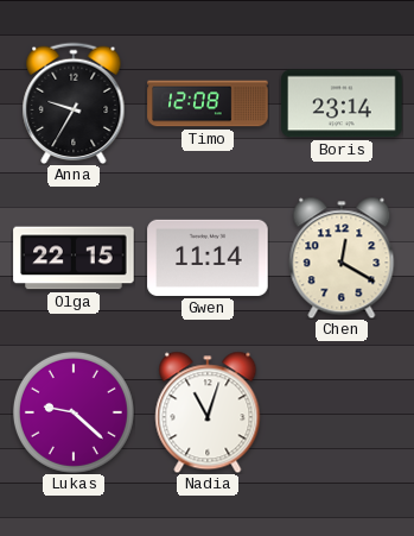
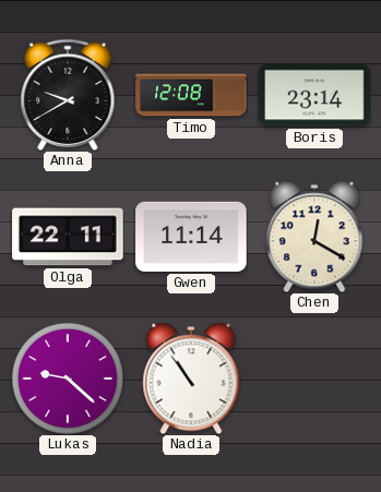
Anna: 9:35 -> 9:40 (68, 95)
Olga: 22:15 -> 22:11 (68, 237)
Nadia: 11:03 -> 10:54 (191, 379)
